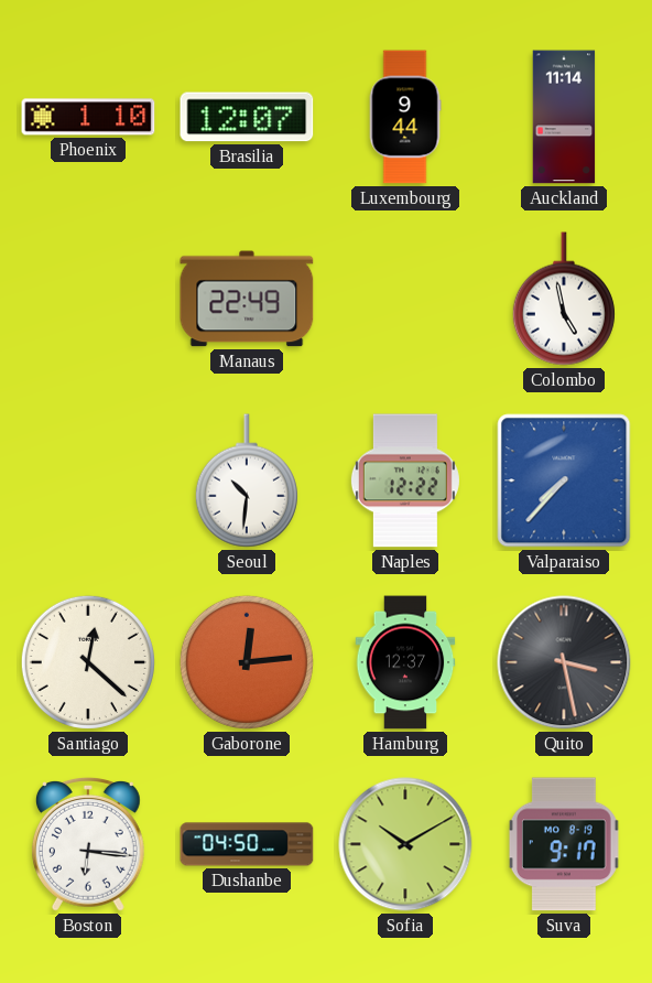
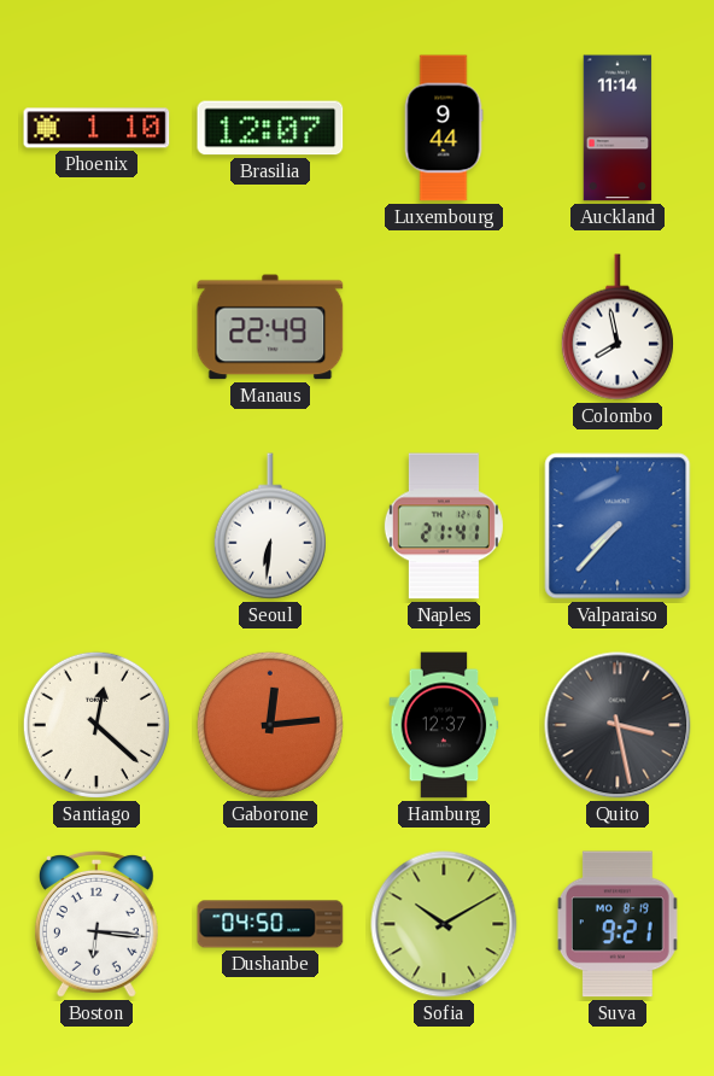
Colombo: 4:58 -> 7:58 (618, 327)
Seoul: 10:31 -> 6:31 (270, 526)
Naples: 12:22 -> 21:41 (444, 526)
Suva: 9:17 -> 9:21 (618, 924)
